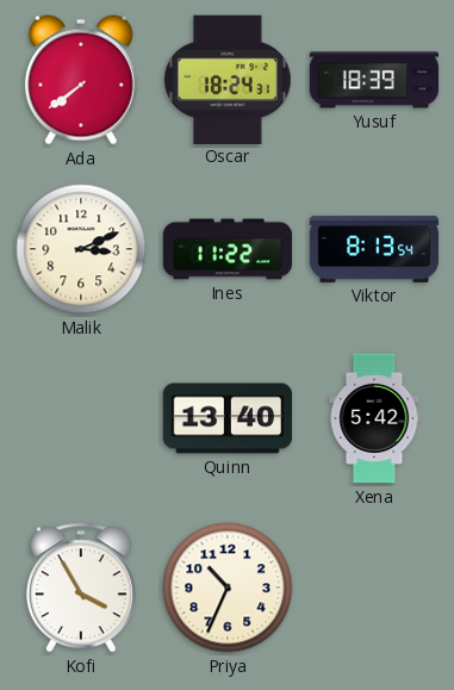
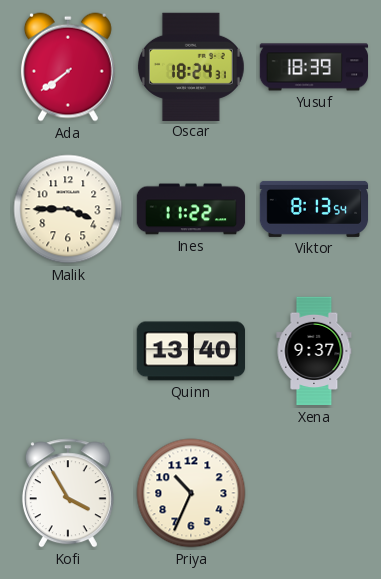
Malik: 3:11 -> 3:45 (68, 209)
Xena: 5:42 -> 9:37 (314, 351)
